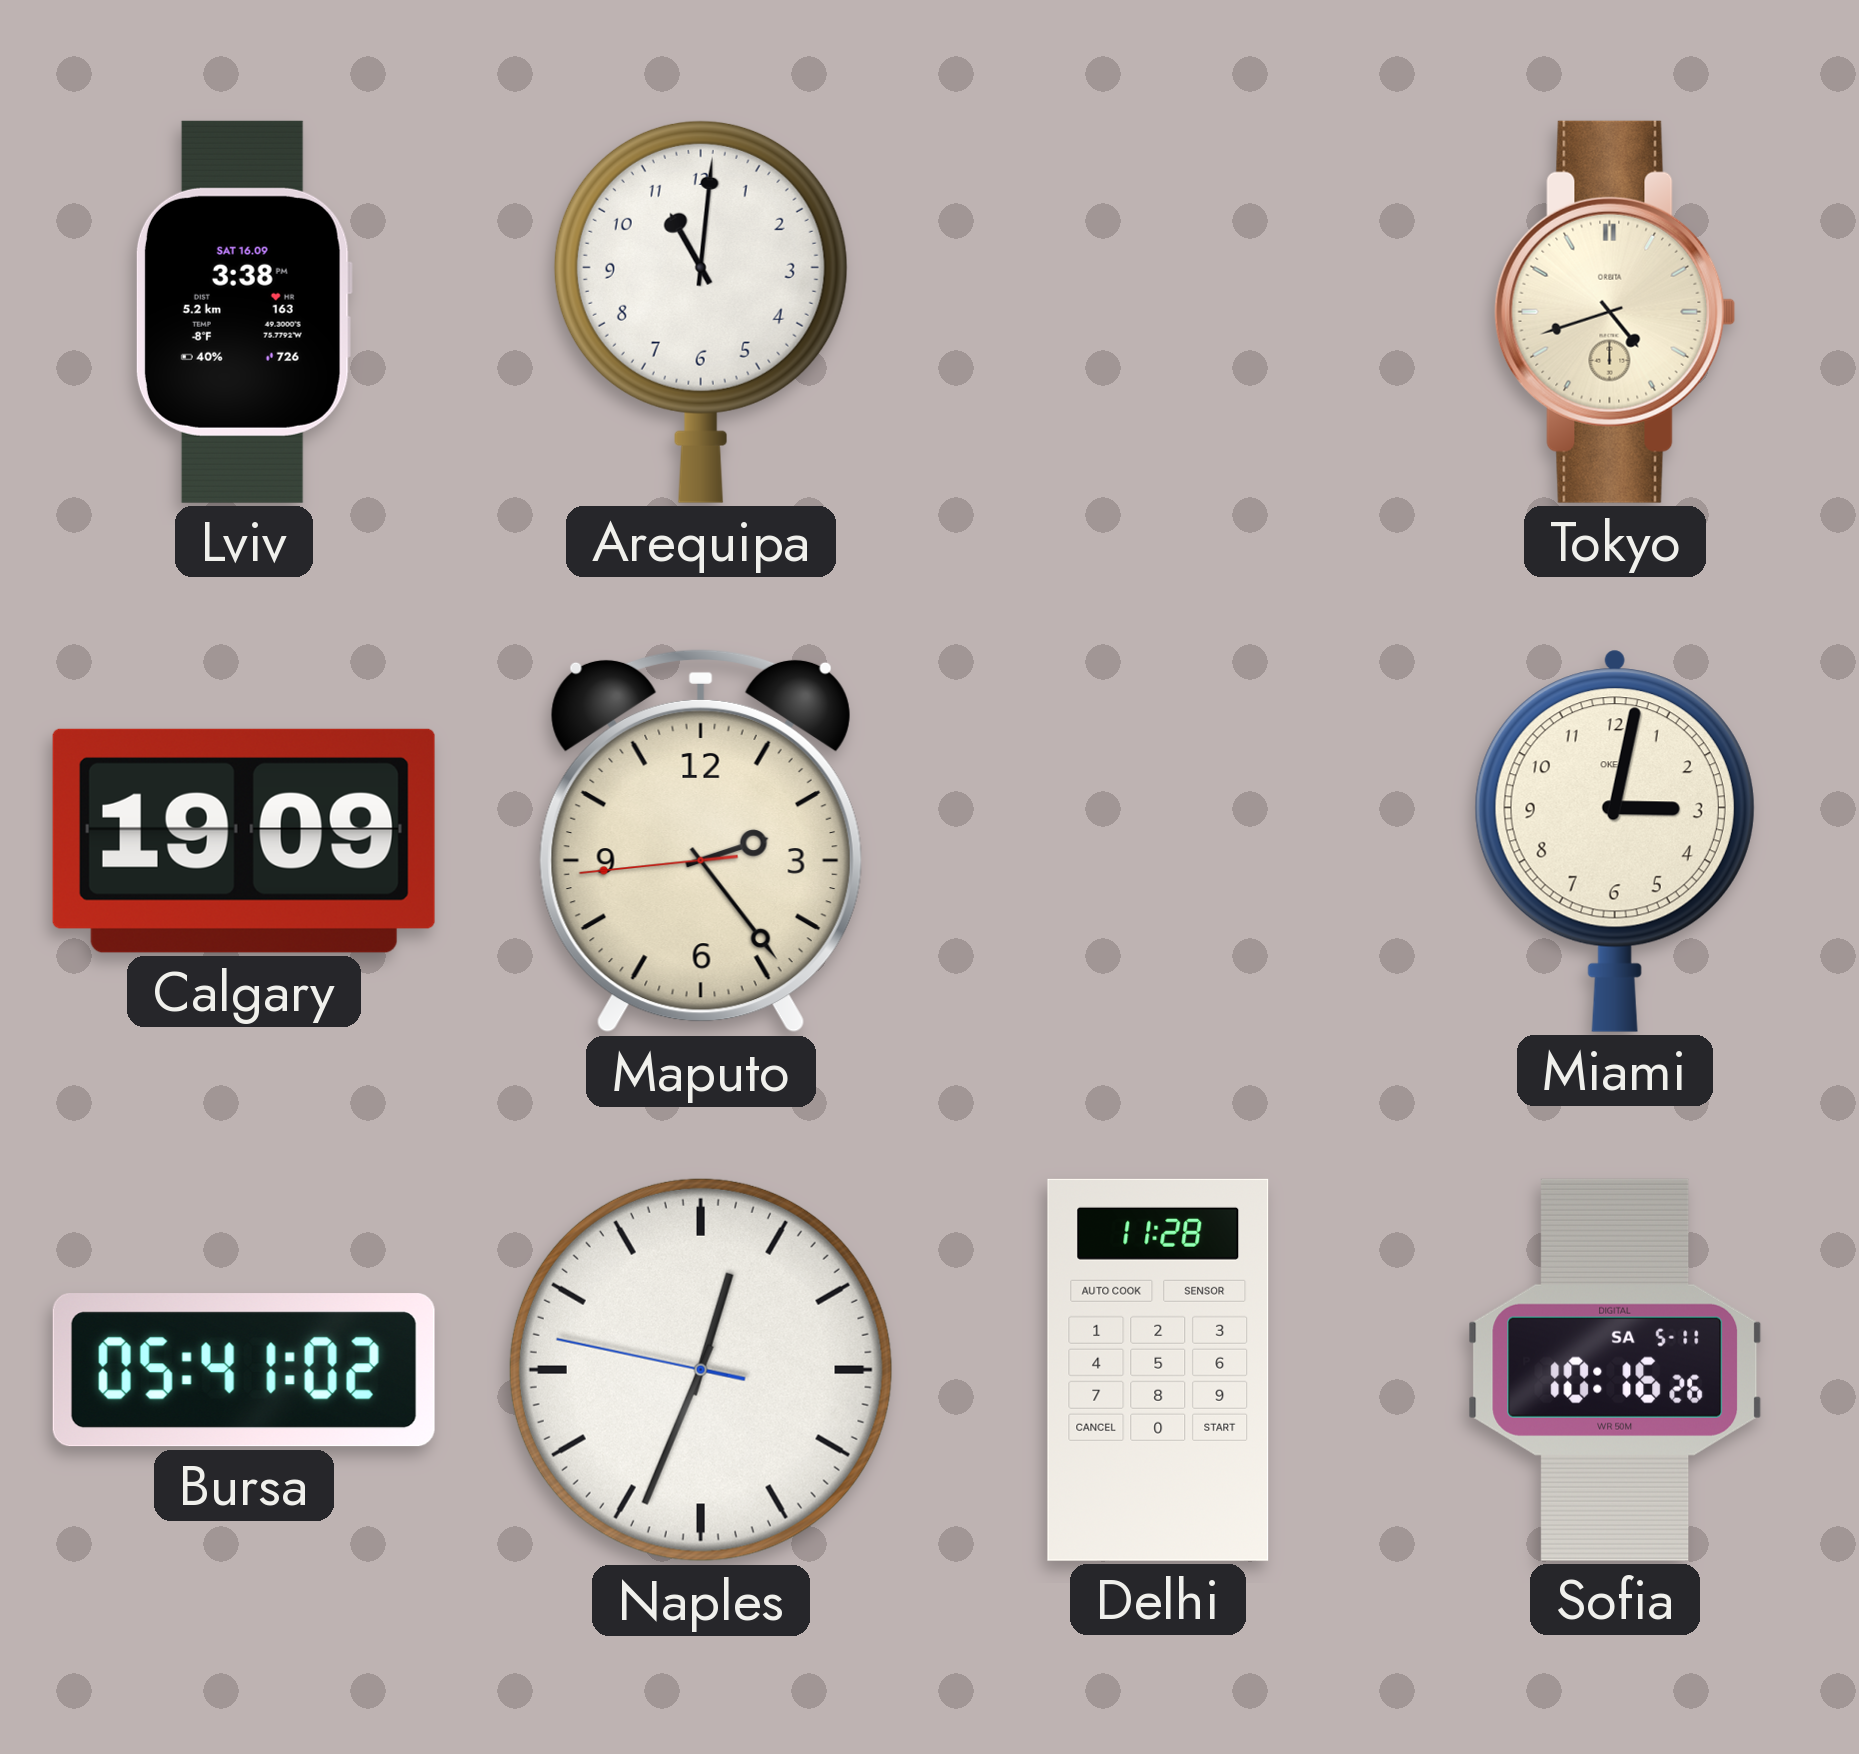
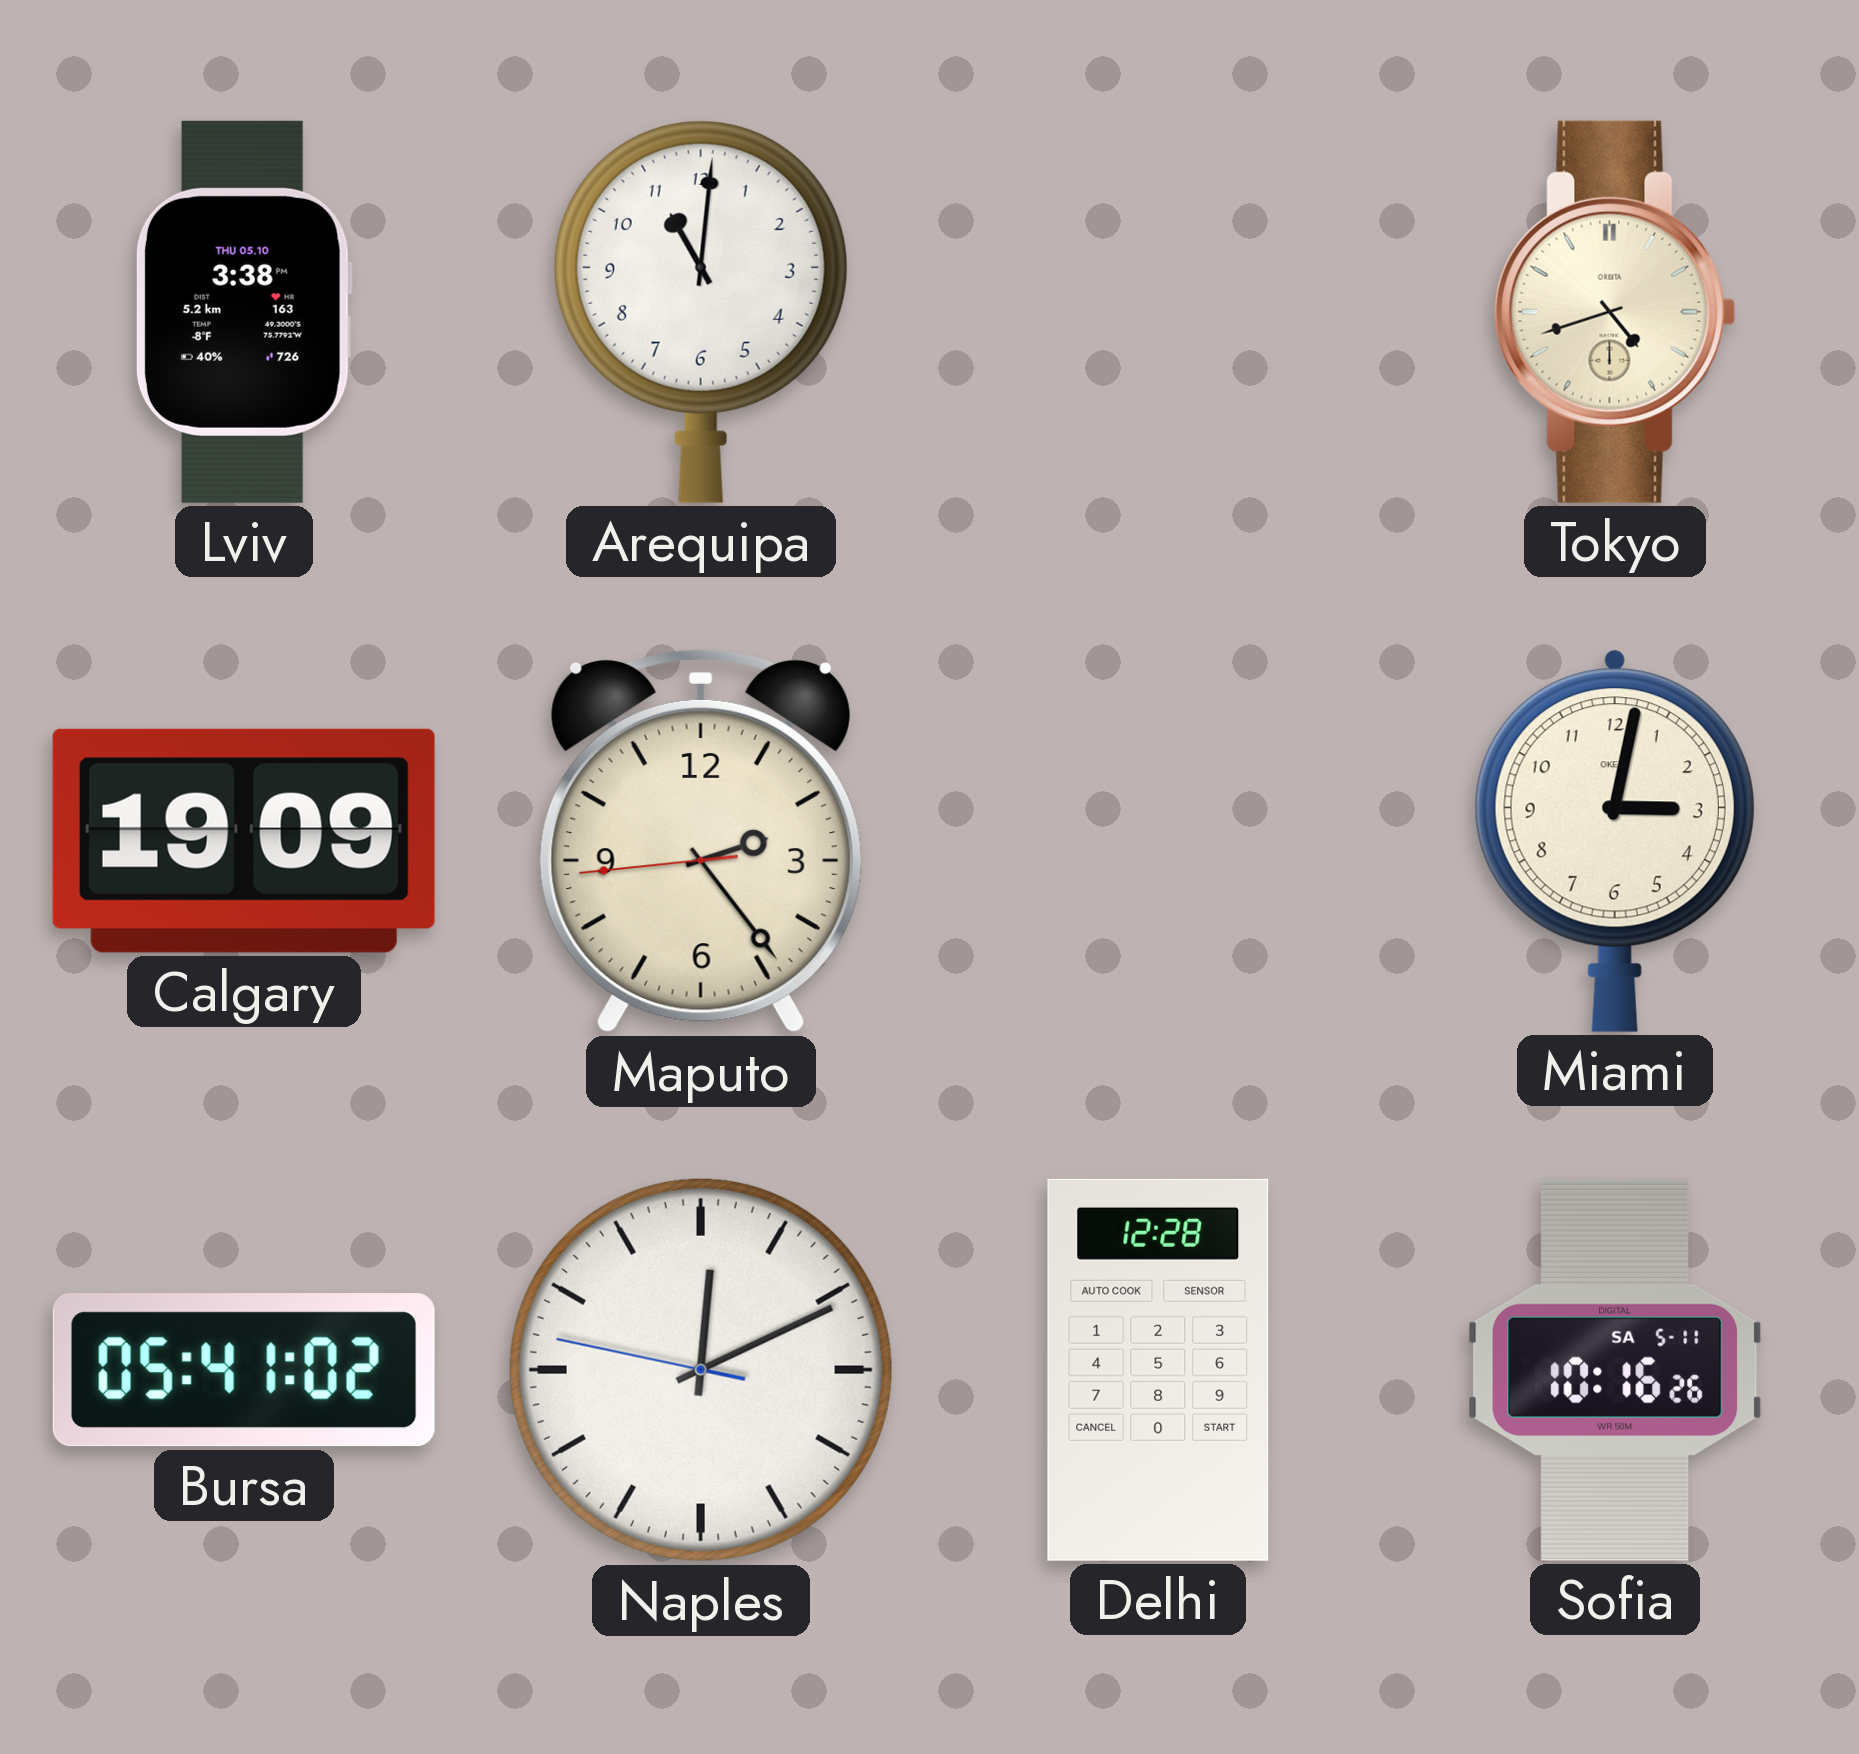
Lviv date: SAT 16.09 -> THU 05.10 (244, 312)
Naples: 12:33 -> 12:10 (701, 1370)
Delhi: 11:28 -> 12:28 (1158, 1370)
